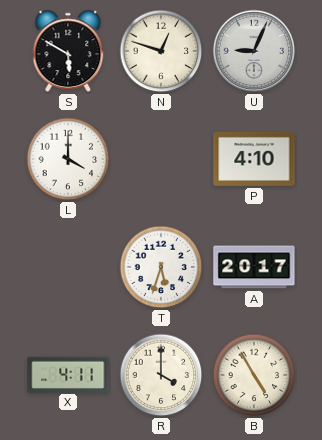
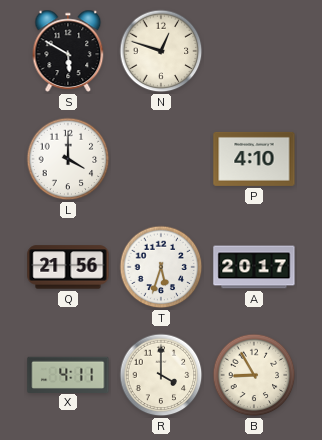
U: 9:04 -> none (254, 51)
Q: none -> 21:56 (68, 267)
B: 4:55 -> 8:55 (254, 375)
